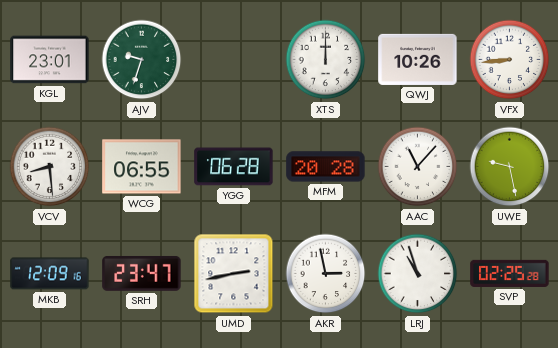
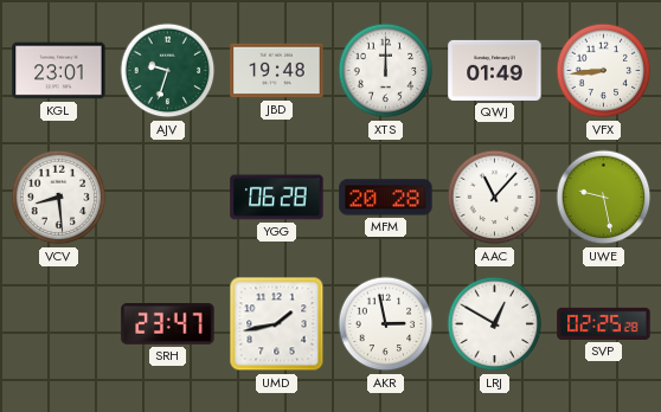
JBD: none -> 19:48 (277, 71)
QWJ: 10:26 -> 01:49 (495, 70)
WCG: 06:55 -> none (142, 167)
MKB: 12:09 -> none (50, 274)
UMD: 2:43 -> 1:43 (277, 324)
LRJ: 10:57 -> 12:50 (495, 324)
